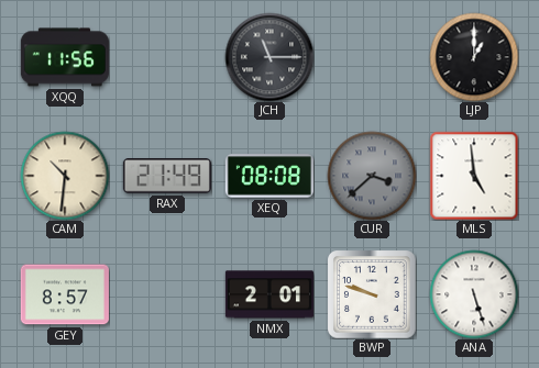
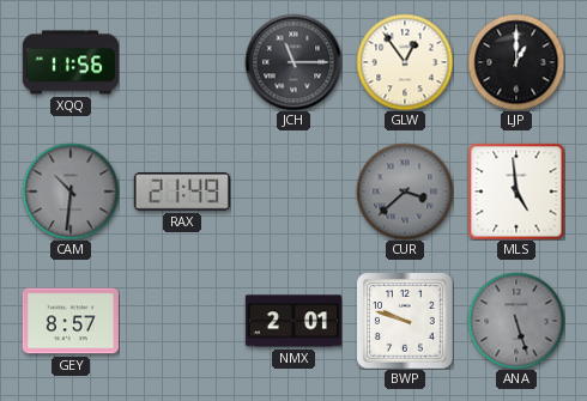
GLW: none -> 12:54 (405, 62)
CAM dial: cream -> grey (71, 192)
XEQ: 08:08 -> none (269, 176)
ANA dial: white -> grey (516, 321)
